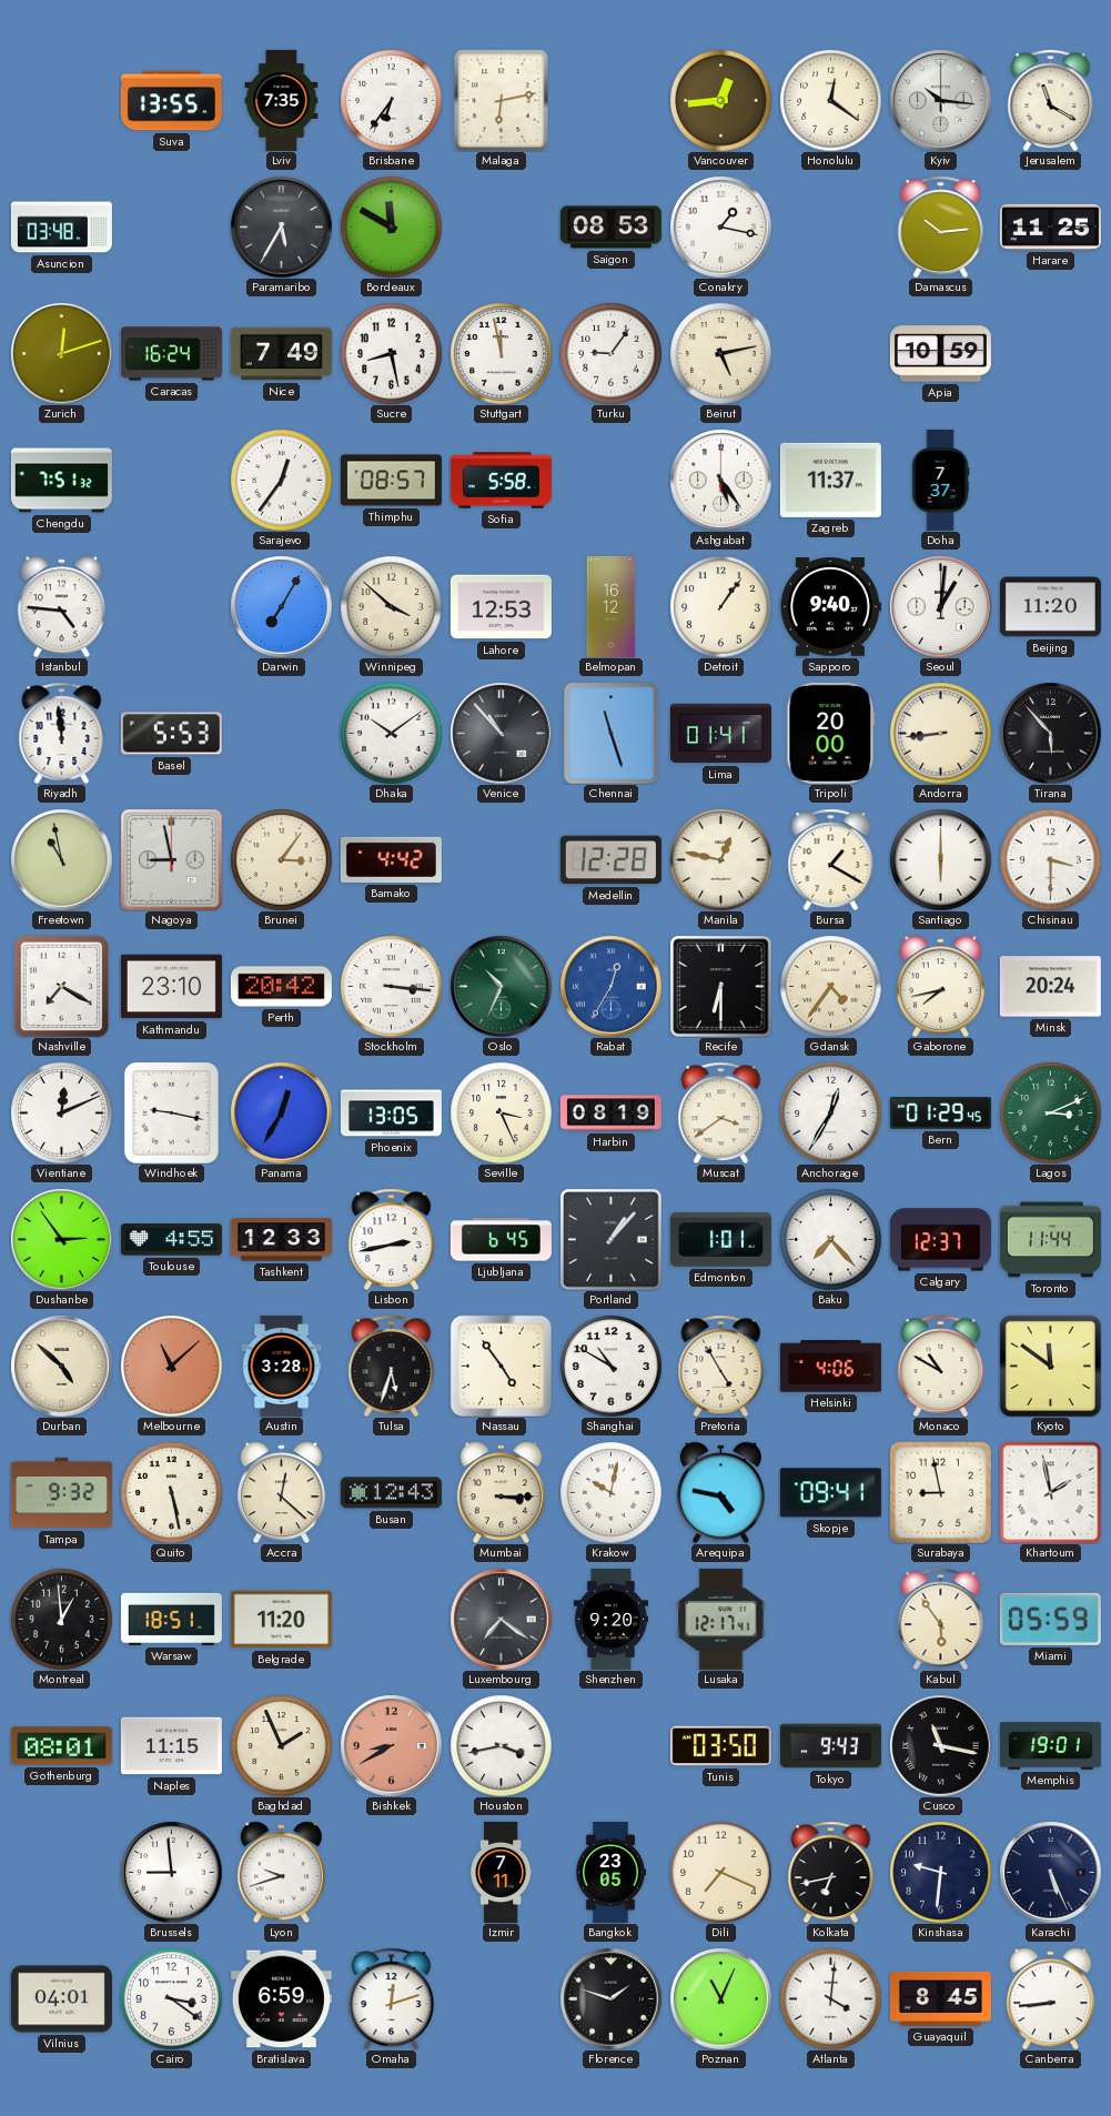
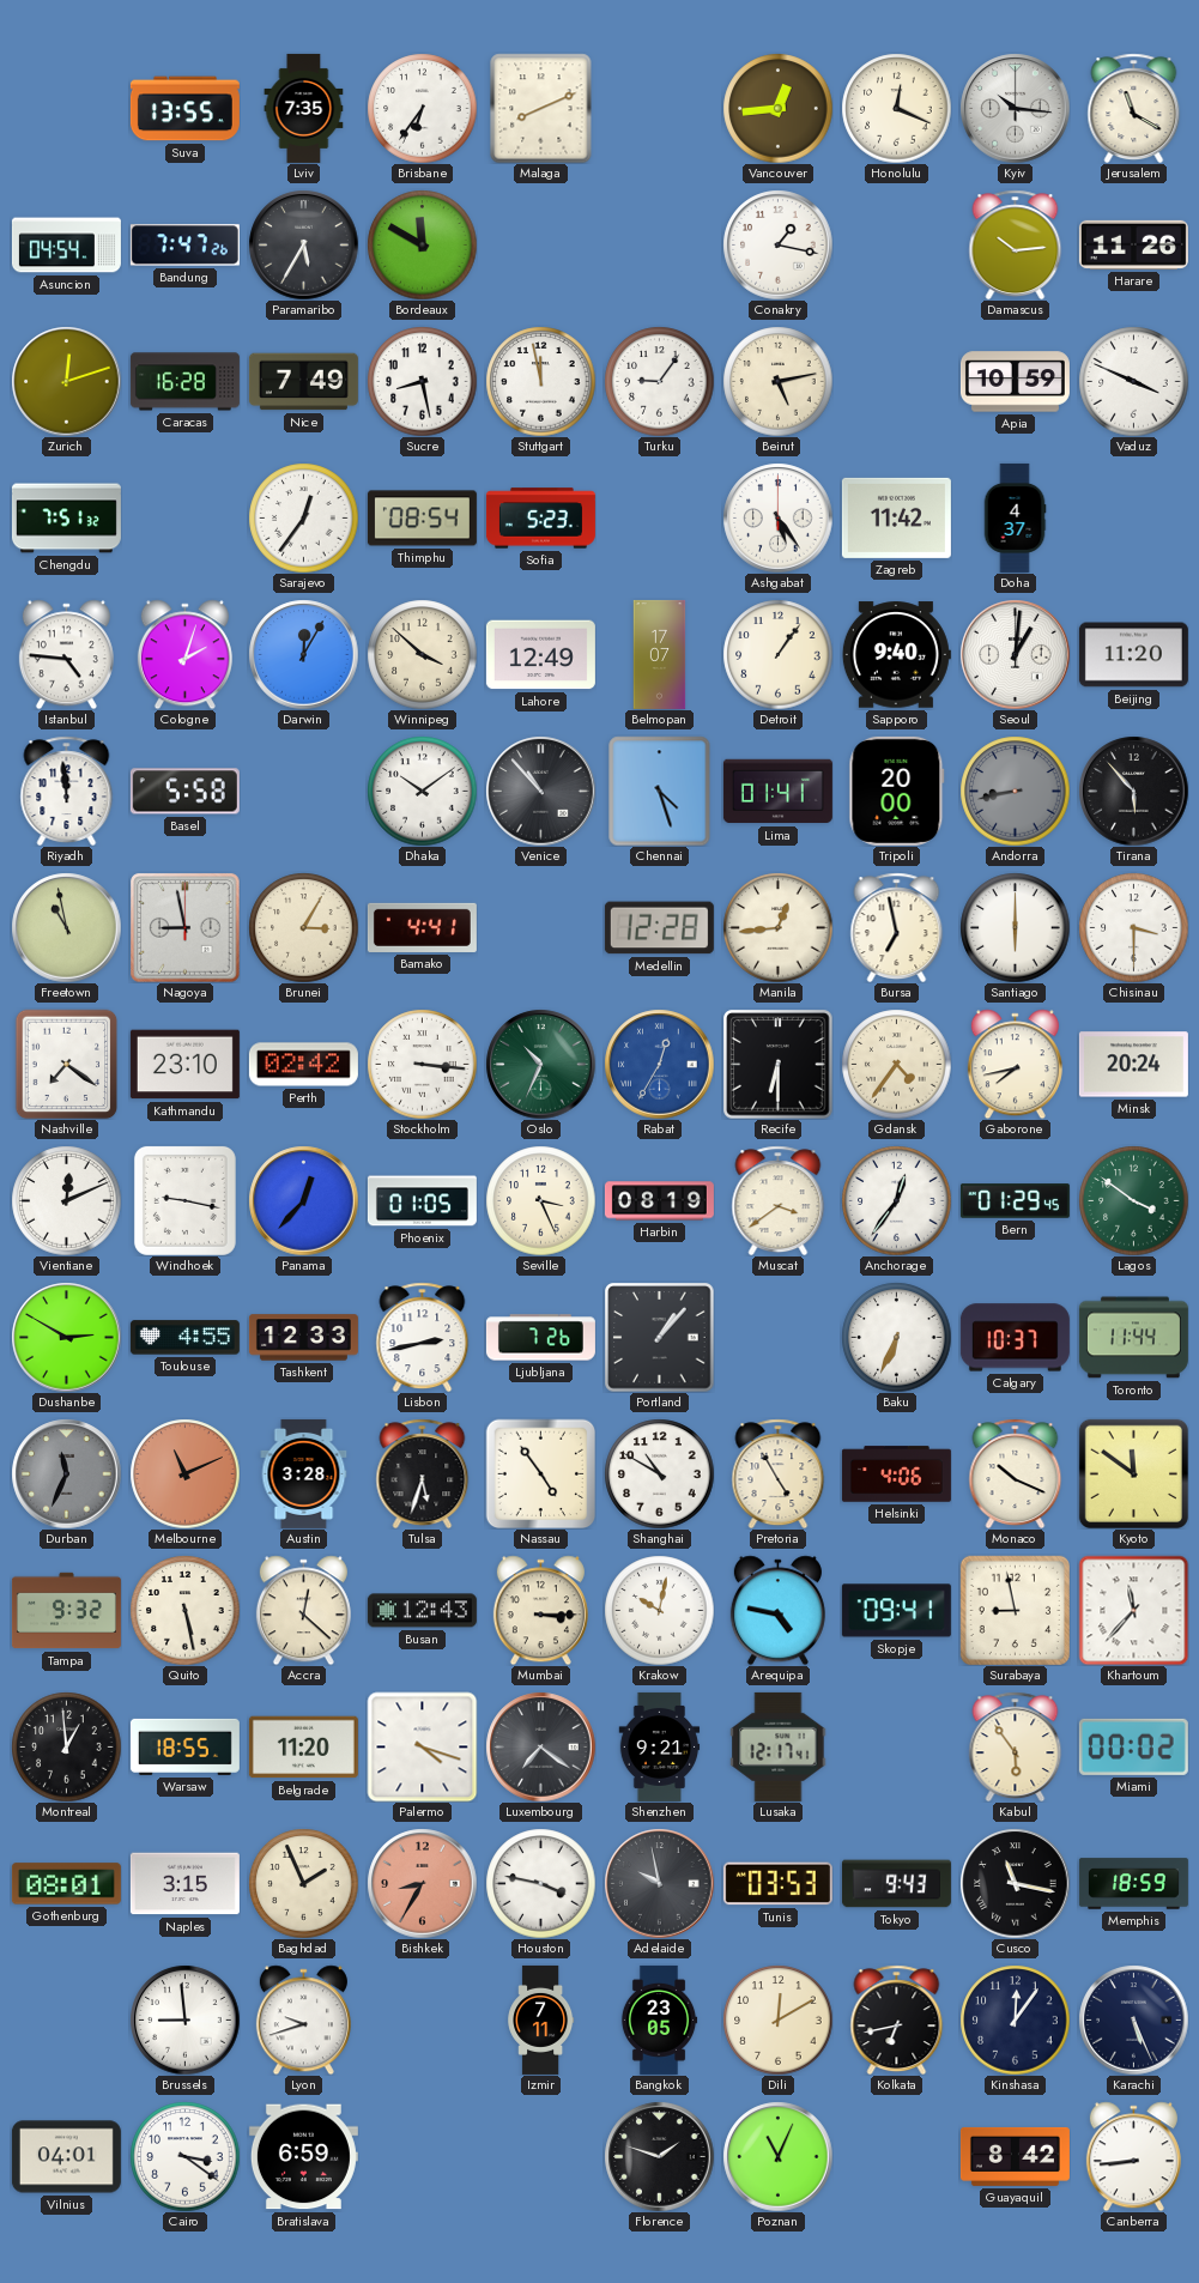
Malaga: 6:13 -> 8:11 (541, 108)
Honolulu: 12:21 -> 12:19 (896, 108)
Asuncion: 03:48 -> 04:54 (66, 246)
Bandung: none -> 7:47 (184, 246)
Saigon: 08:53 -> none (610, 228)
Harare: 11:25 -> 11:26 (1133, 244)
Caracas: 16:24 -> 16:28 (184, 382)
Vaduz: none -> 3:49 (1133, 381)
Thimphu: 08:57 -> 08:54 (422, 519)
Sofia: 5:58 -> 5:23 (540, 519)
Zagreb: 11:37 -> 11:42 (896, 517)
Doha: 7:37 -> 4:37 (1015, 517)
Cologne: none -> 2:03 (184, 654)
Darwin: 7:05 -> 12:05 (303, 654)
Lahore: 12:53 -> 12:49 (540, 655)
Belmopan: 16:12 -> 17:07 (660, 654)
Basel: 5:53 -> 5:58 (184, 792)
Chennai: 11:27 -> 4:27 (660, 791)
Andorra: 8:44 -> 8:43 (1015, 791)
Andorra dial: cream -> grey (1015, 791)
Brunei: 3:06 -> 3:05 (303, 927)
Bamako: 4:42 -> 4:41 (422, 927)
Manila: 12:47 -> 12:44 (777, 927)
Bursa: 1:20 -> 6:58 (897, 927)
Nashville: 7:20 -> 7:21 (67, 1064)
Perth: 20:42 -> 02:42 (303, 1065)
Panama: 12:35 -> 12:37 (303, 1200)
Phoenix: 13:05 -> 01:05 (422, 1201)
Anchorage: 12:35 -> 12:36 (896, 1200)
Lagos: 3:11 -> 3:51 (1133, 1200)
Dushanbe: 2:54 -> 2:50 (66, 1337)
Ljubljana: 6:45 -> 7:26 (540, 1338)
Edmonton: 1:01 -> none (720, 1239)
Baku: 7:23 -> 6:34 (896, 1337)
Calgary: 12:37 -> 10:37 (1015, 1338)
Durban: 4:52 -> 11:34 (66, 1473)
Durban dial: cream -> grey (66, 1473)
Melbourne: 11:08 -> 11:11 (184, 1473)
Monaco: 10:50 -> 10:19 (1016, 1473)
Khartoum: 1:58 -> 11:37 (1133, 1610)
Warsaw: 18:51 -> 18:55 (184, 1746)
Palermo: none -> 4:18 (422, 1746)
Shenzhen: 9:20 -> 9:21 (660, 1746)
Miami: 05:59 -> 00:02 (1133, 1746)
Naples: 11:15 -> 3:15 (184, 1884)
Bishkek: 8:40 -> 8:35 (422, 1883)
Houston: 3:43 -> 3:47 (540, 1883)
Adelaide: none -> 9:58 (659, 1883)
Tunis: 03:50 -> 03:53 (777, 1884)
Memphis: 19:01 -> 18:59 (1133, 1884)
Dili: 7:19 -> 12:10 (777, 2019)
Kinshasa: 9:31 -> 12:06 (1015, 2019)
Omaha: 12:12 -> none (392, 1998)
Atlanta: 4:01 -> none (830, 1998)
Guayaquil: 8:45 -> 8:42 (1015, 2156)
